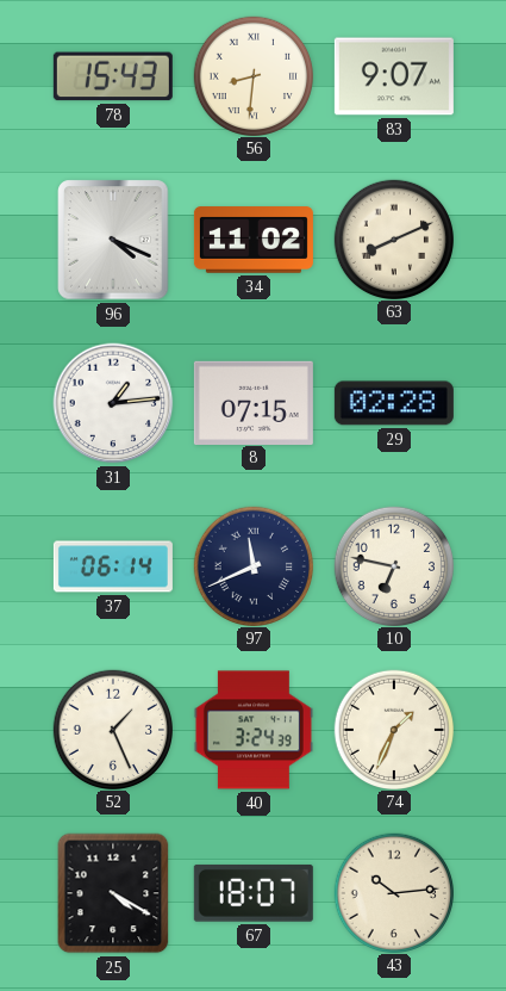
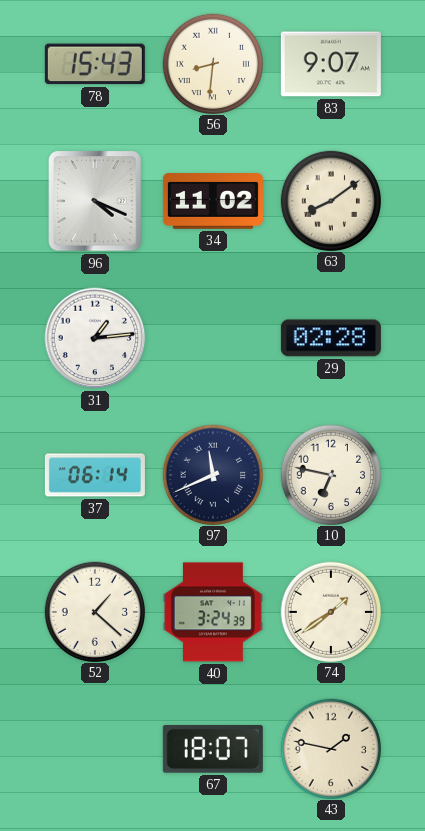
63: 8:11 -> 8:09 (330, 200)
8: 07:15 -> none (254, 402)
52: 1:26 -> 1:22 (94, 611)
74: 1:34 -> 1:39 (330, 611)
25: 4:20 -> none (113, 893)
43: 10:14 -> 1:47 (330, 748)
